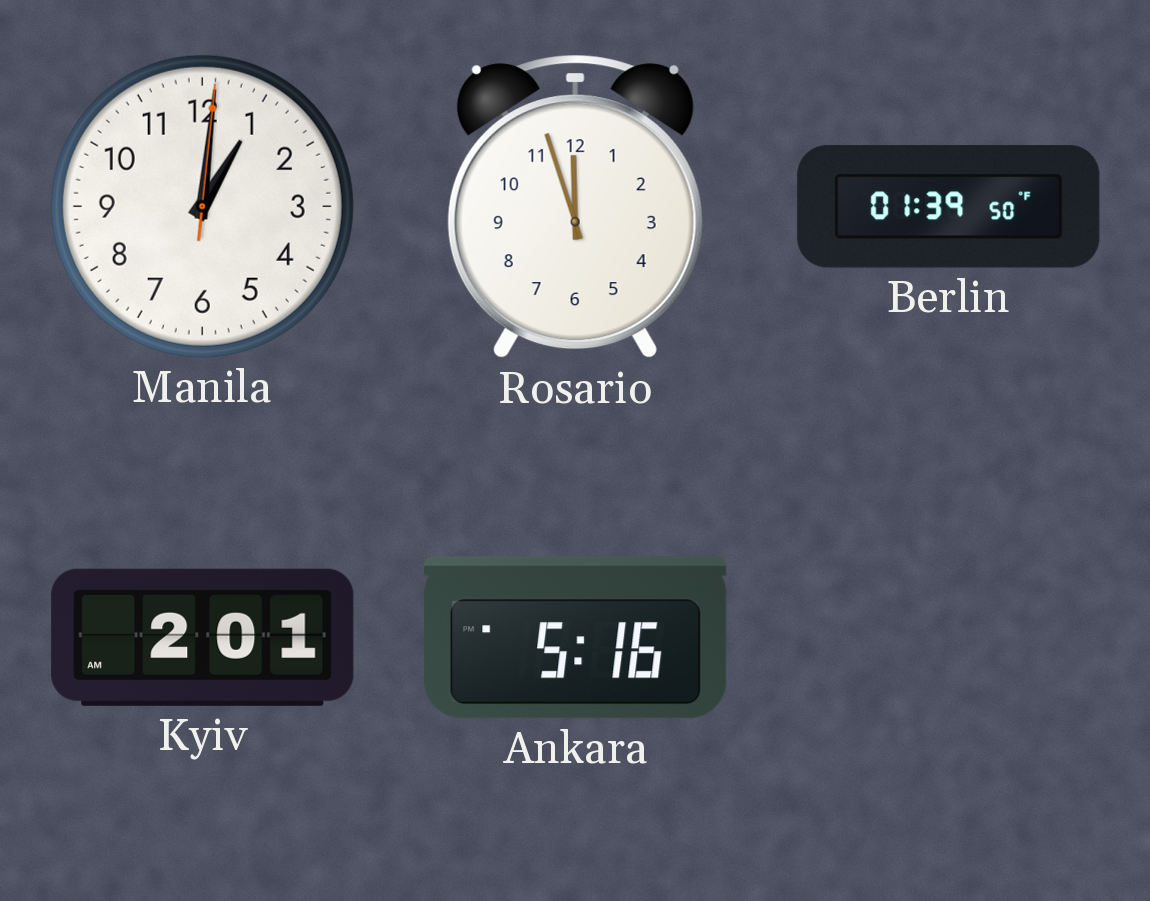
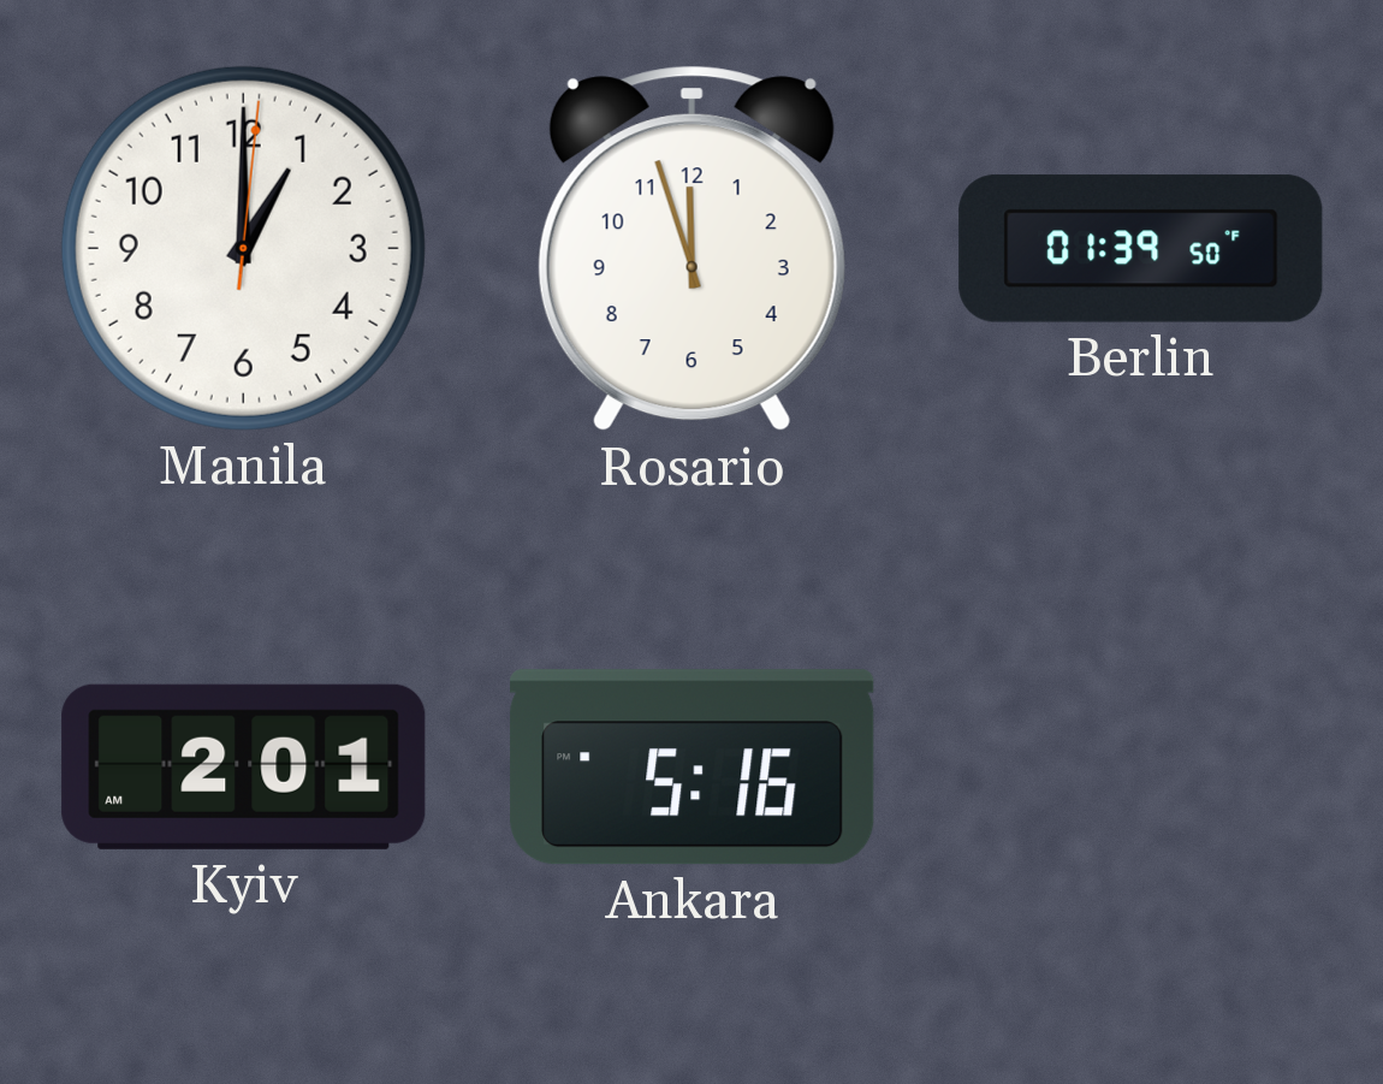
Manila: 1:01 -> 1:00 (243, 248)
